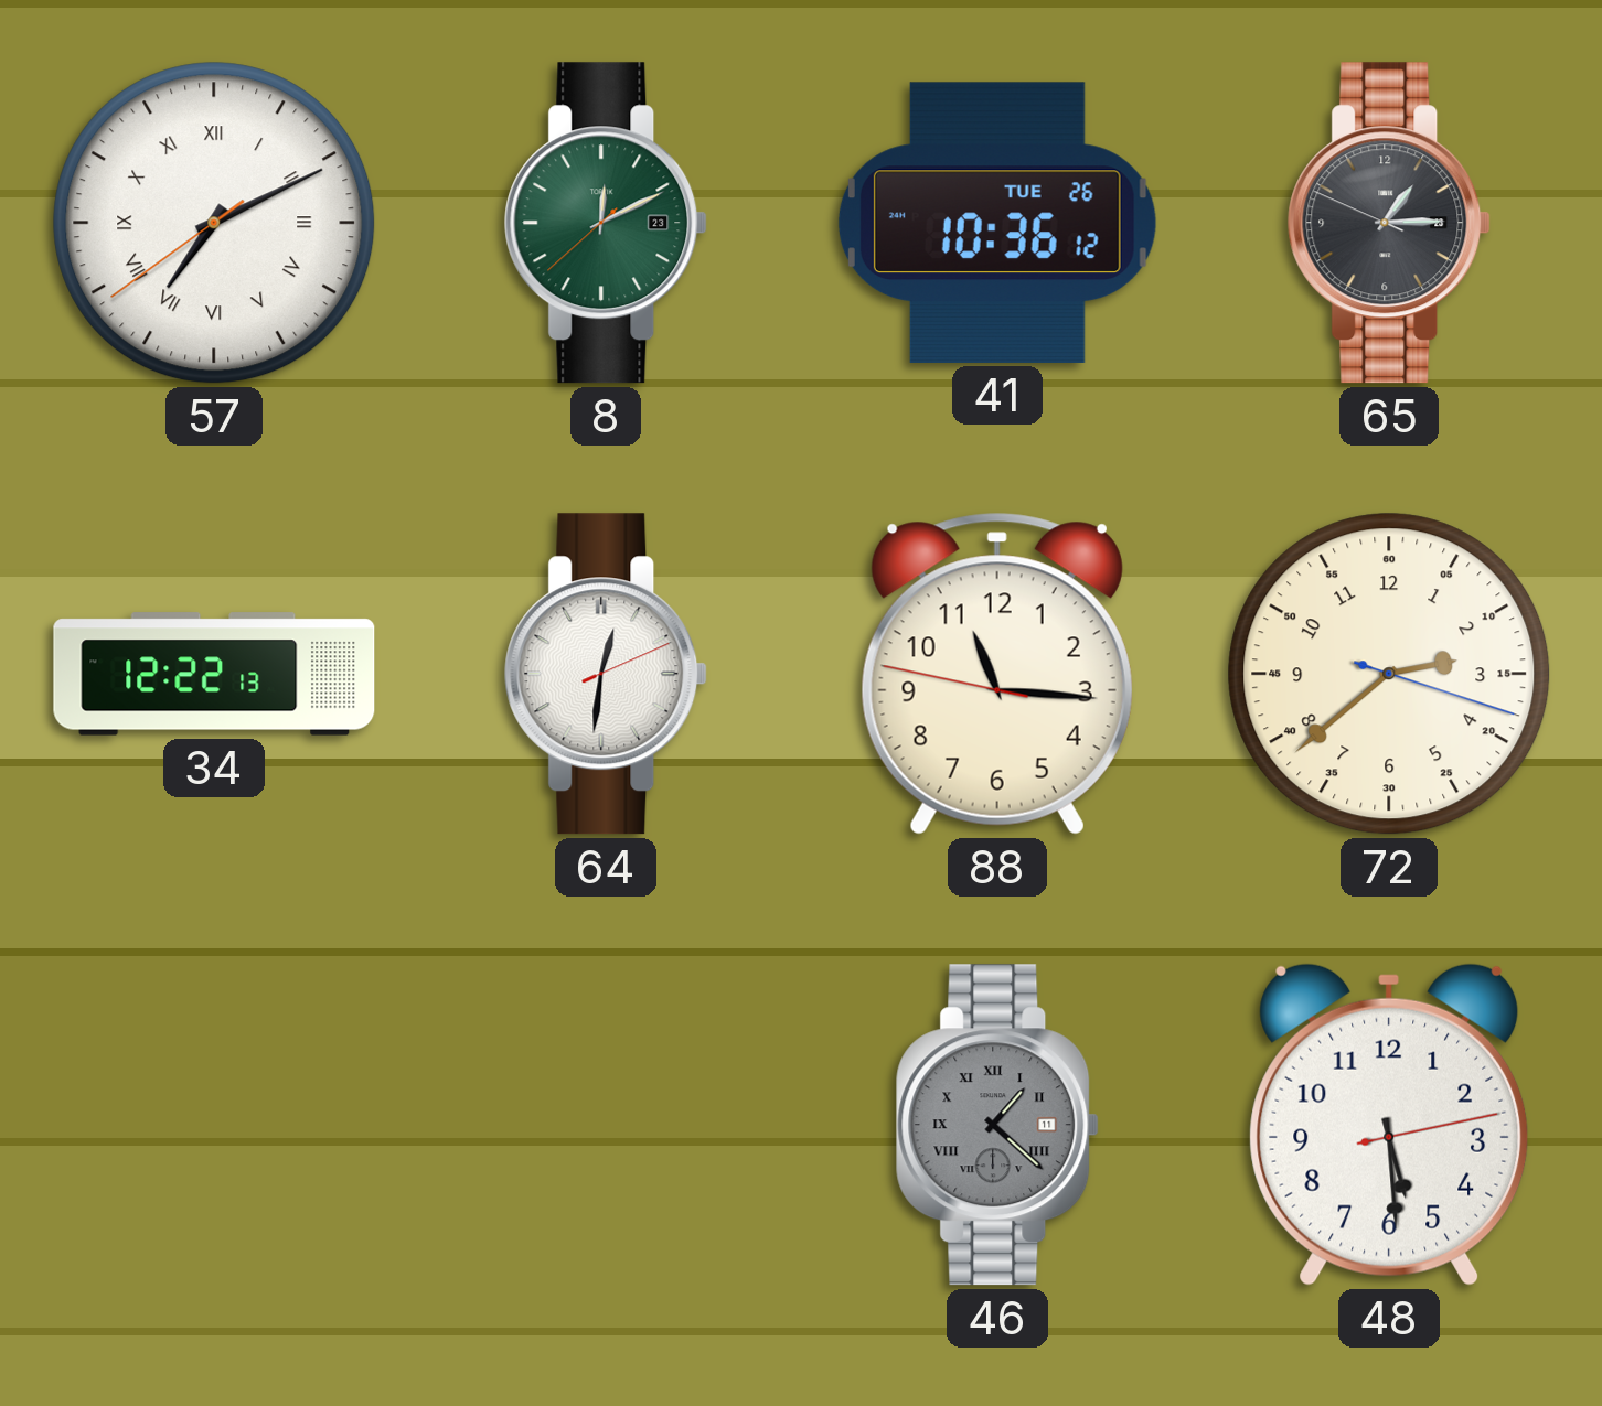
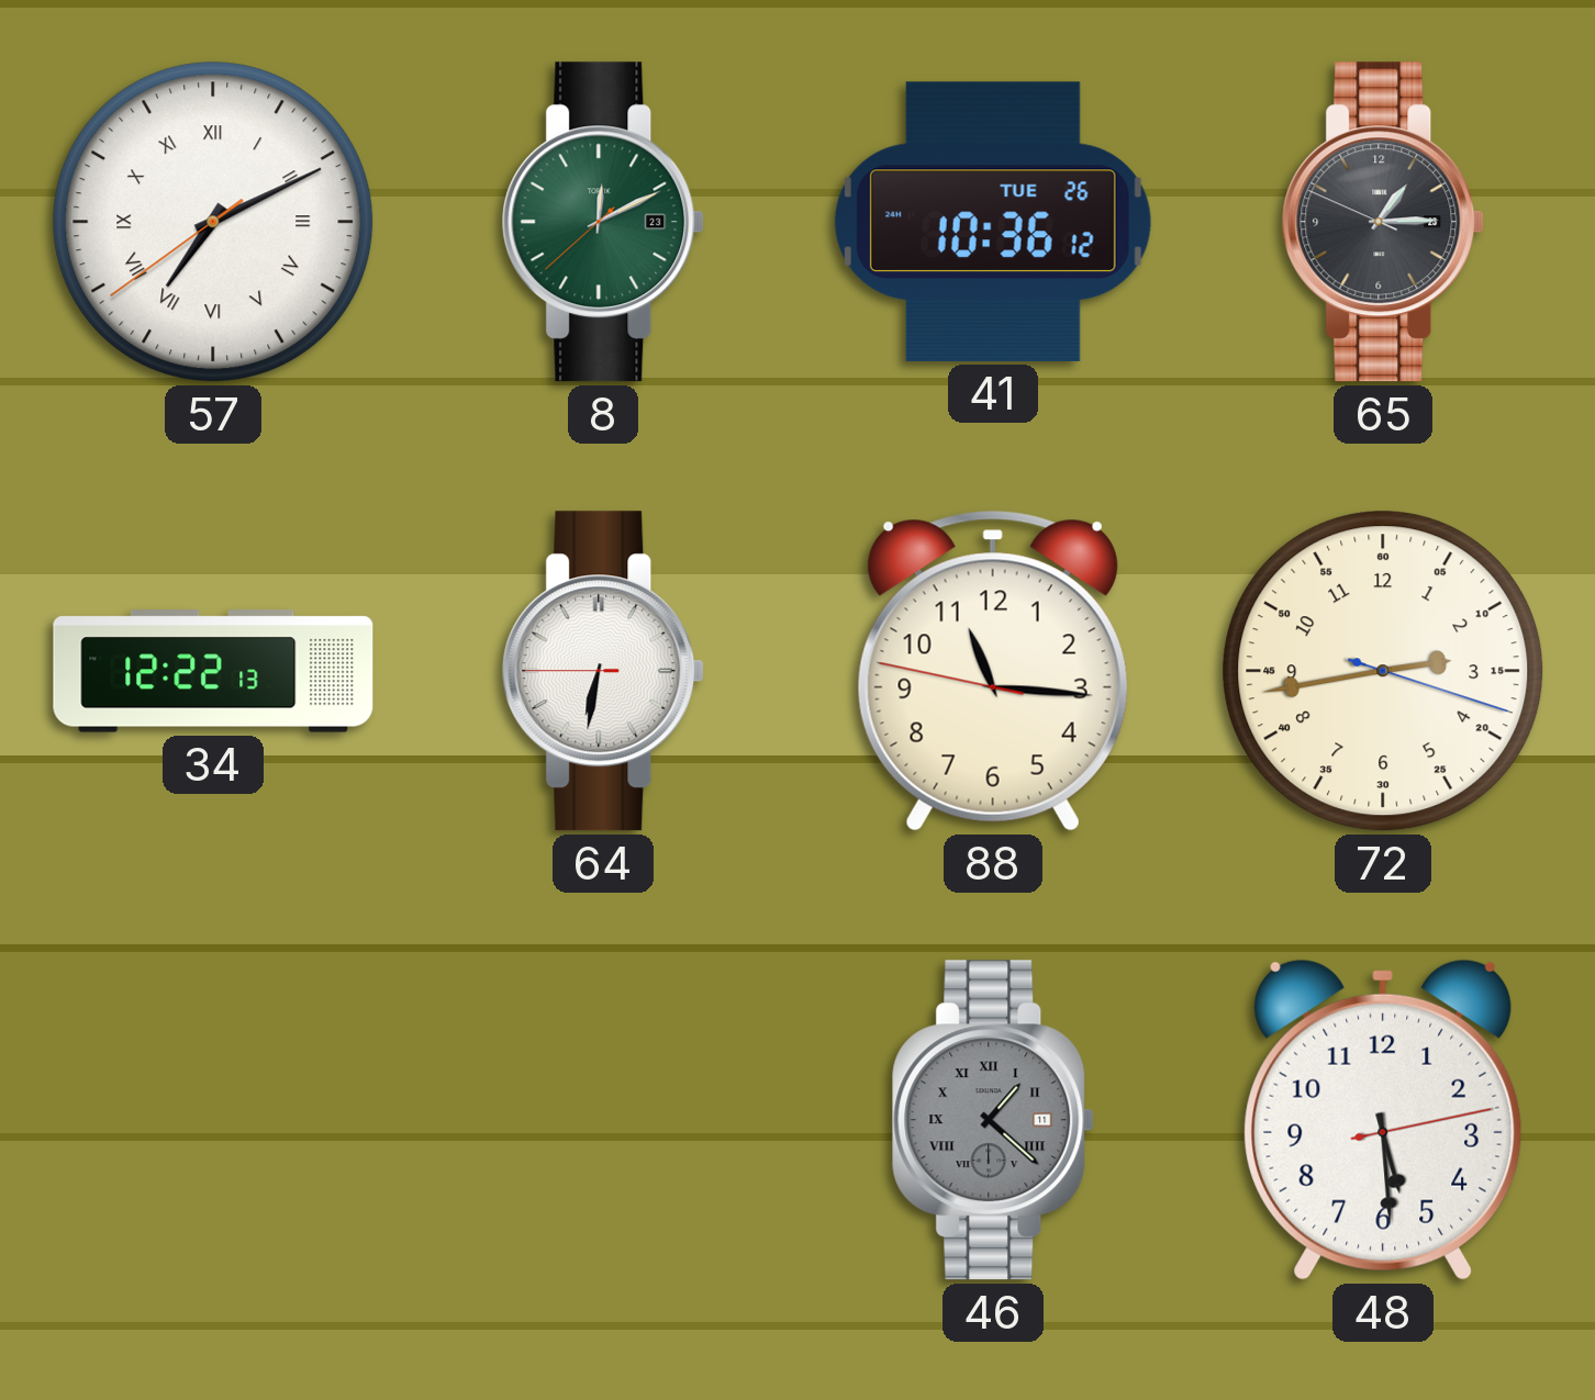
64: 12:31 -> 6:31 (603, 671)
72: 2:38 -> 2:43 (1383, 671)
